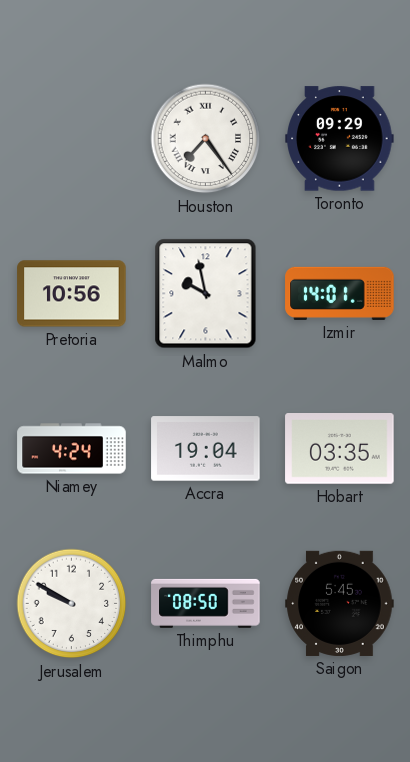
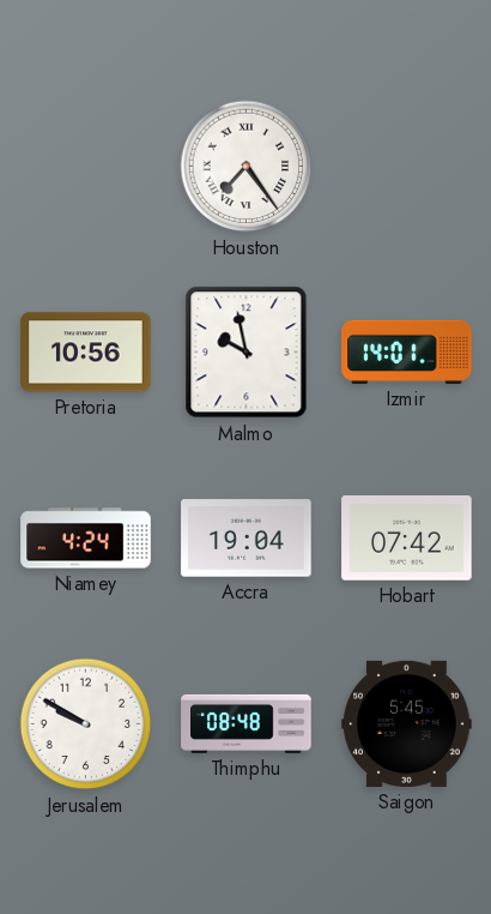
Toronto: 09:29 -> none (340, 139)
Hobart: 03:35 -> 07:42 (407, 539)
Thimphu: 08:50 -> 08:48 (247, 723)
